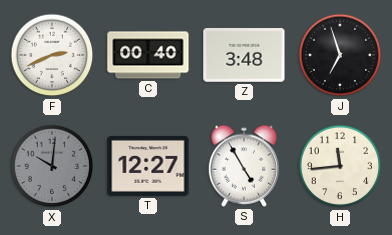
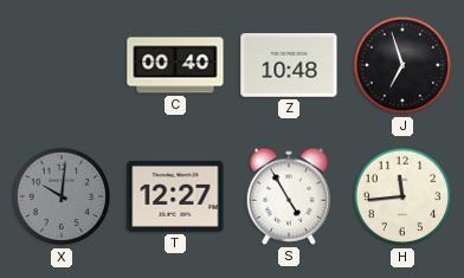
F: 2:41 -> none (52, 55)
Z: 3:48 -> 10:48 (289, 66)
